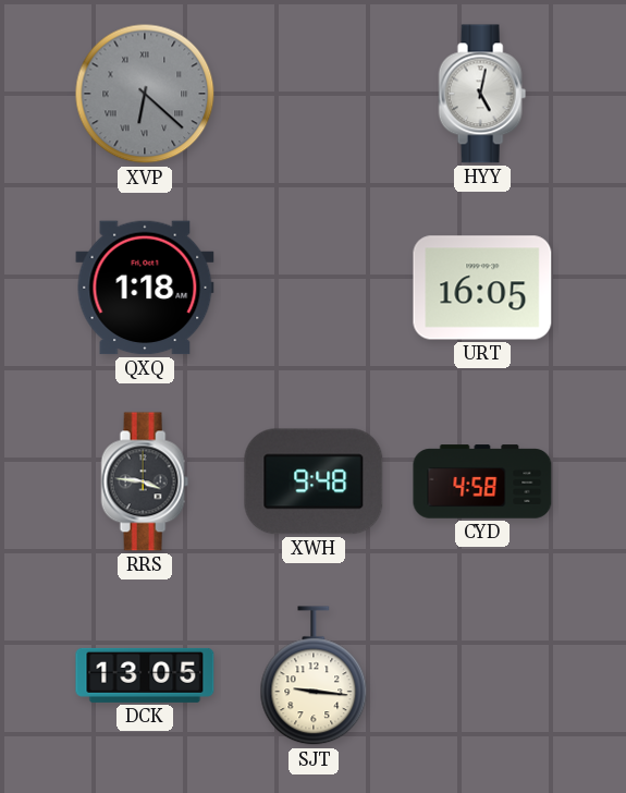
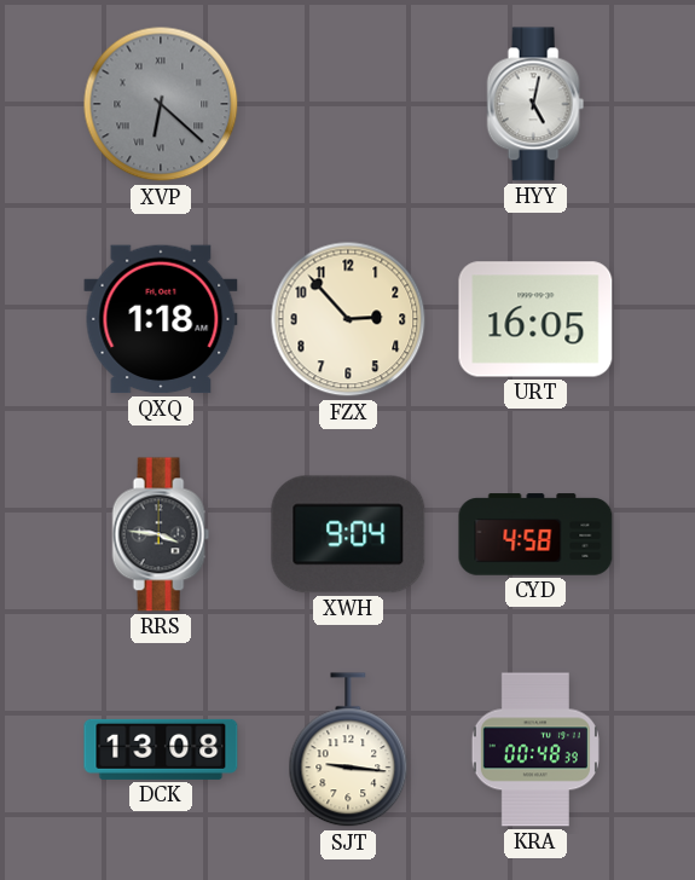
FZX: none -> 2:53 (348, 319)
XWH: 9:48 -> 9:04 (348, 534)
DCK: 13:05 -> 13:08 (161, 749)
KRA: none -> 00:48 (535, 749)
